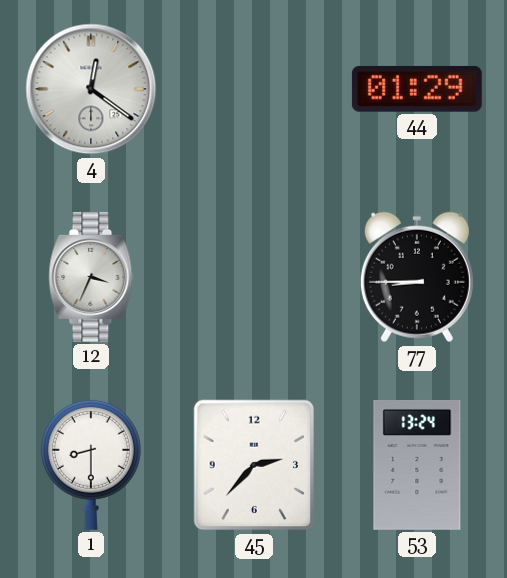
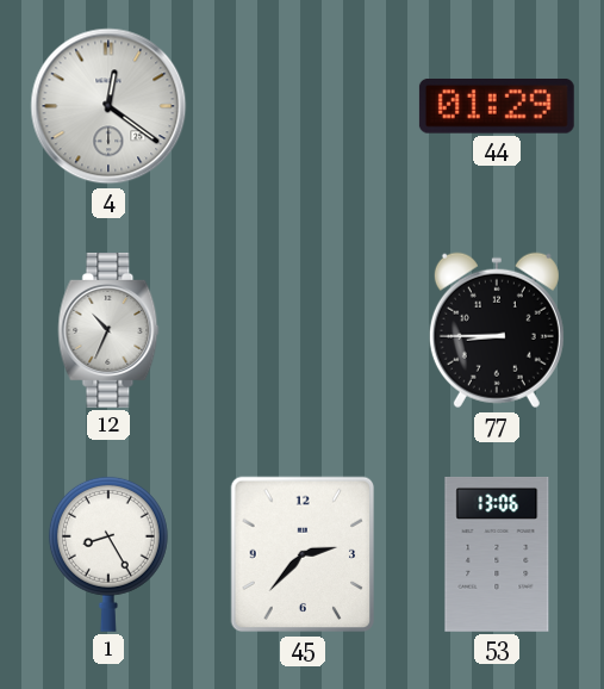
12: 3:34 -> 10:34 (108, 330)
1: 8:30 -> 8:25 (108, 554)
53: 13:24 -> 13:06 (497, 554)
